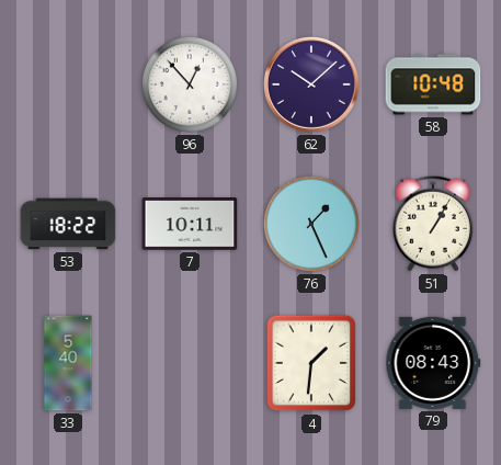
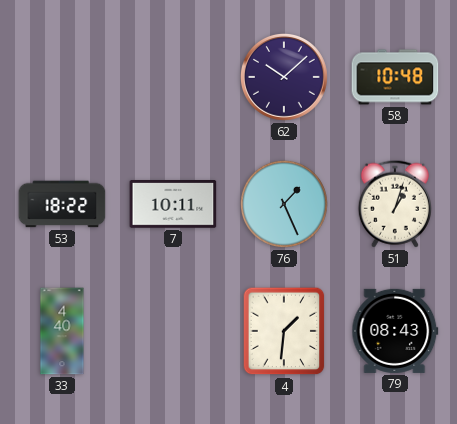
96: 12:53 -> none (190, 84)
51: 1:05 -> 1:03 (395, 204)
33: 5:40 -> 4:40 (62, 331)
